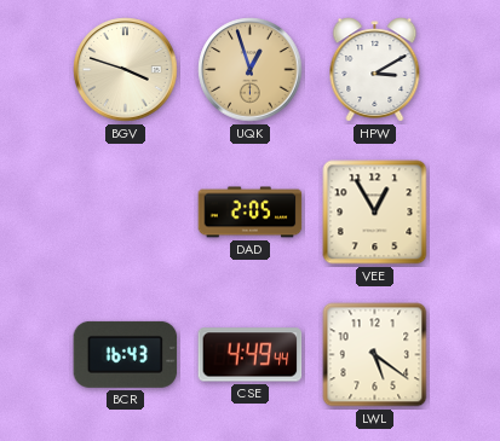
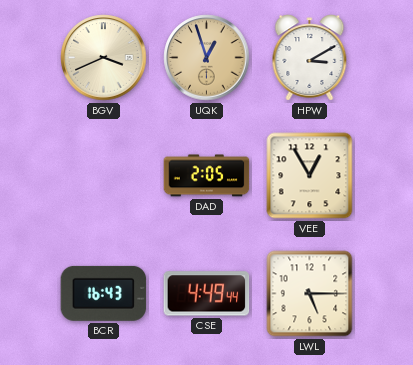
BGV: 3:48 -> 3:41 (104, 58)
LWL: 5:21 -> 5:15 (310, 294)
